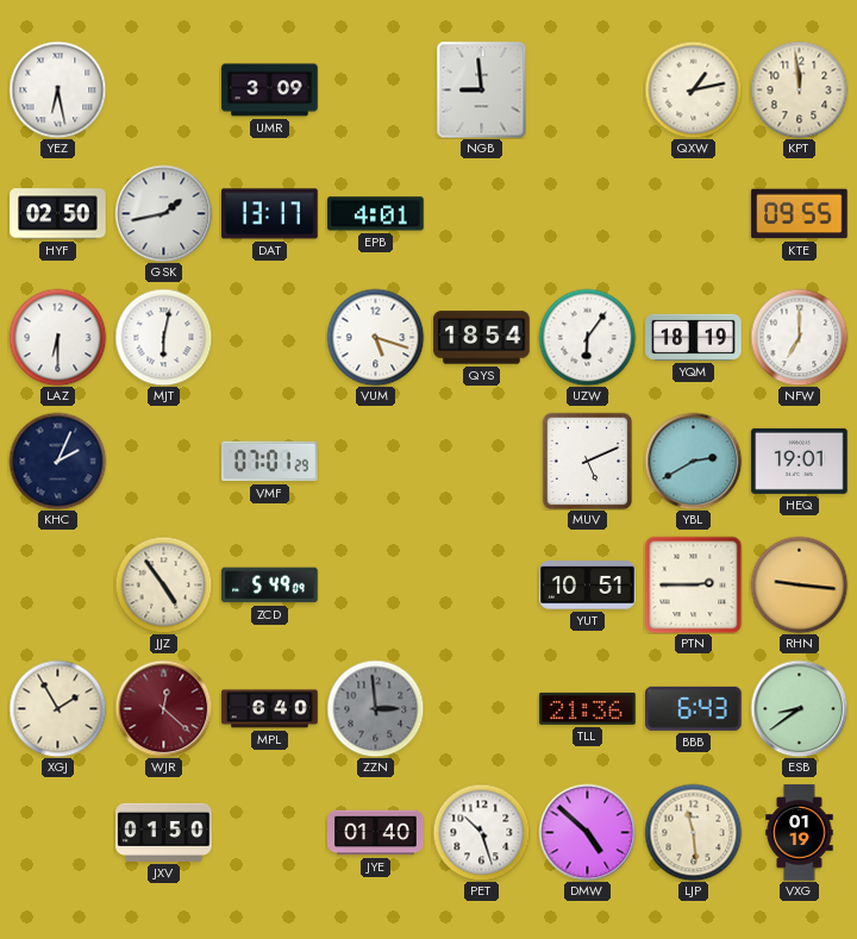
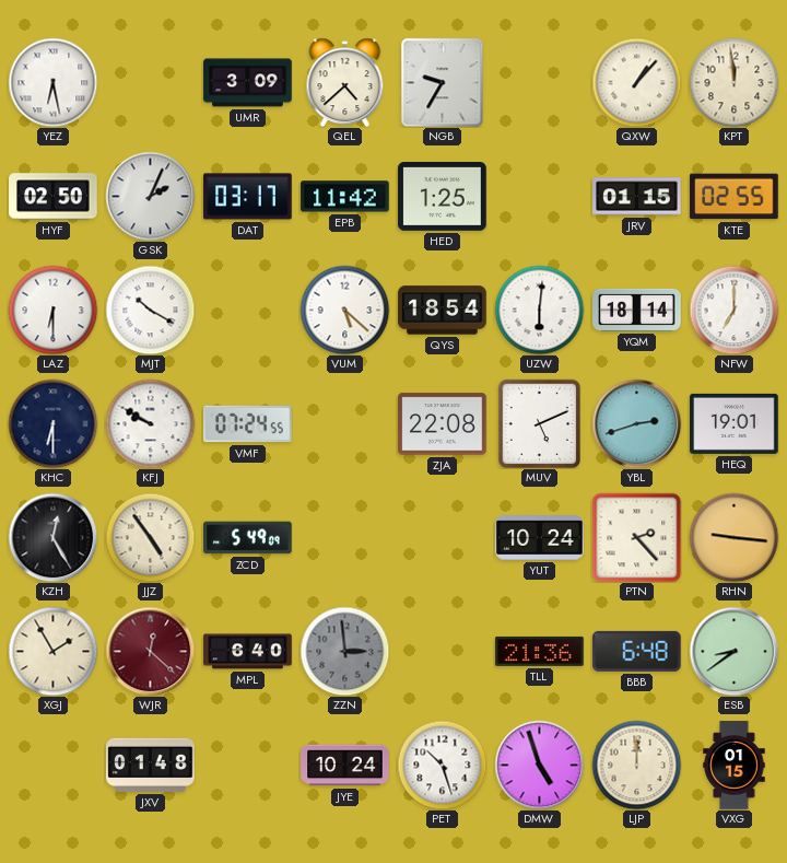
QEL: none -> 4:38 (345, 82)
NGB: 8:59 -> 9:35 (443, 82)
QXW: 1:13 -> 1:07 (636, 82)
GSK: 1:43 -> 2:04 (150, 196)
DAT: 13:17 -> 03:17 (248, 197)
EPB: 4:01 -> 11:42 (345, 197)
HED: none -> 1:25 (443, 197)
JRV: none -> 01:15 (637, 197)
KTE: 09:55 -> 02:55 (735, 197)
MJT: 6:02 -> 10:20 (150, 310)
VUM: 5:18 -> 5:22 (344, 310)
UZW: 6:06 -> 6:01 (539, 310)
YQM: 18:19 -> 18:14 (637, 310)
KHC: 2:04 -> 6:30 (52, 423)
KFJ: none -> 9:50 (150, 423)
VMF: 07:01 -> 07:24 (248, 424)
ZJA: none -> 22:08 (443, 424)
YBL: 2:40 -> 2:42 (636, 423)
KZH: none -> 12:25 (52, 537)
YUT: 10:51 -> 10:24 (540, 538)
PTN: 2:45 -> 2:23 (636, 537)
BBB: 6:43 -> 6:48 (637, 651)
JXV: 01:50 -> 01:48 (151, 765)
JYE: 01:40 -> 10:24 (345, 766)
DMW: 4:52 -> 4:57 (539, 765)
LJP: 11:29 -> 12:00 (636, 765)
VXG: 01:19 -> 01:15 (735, 766)
